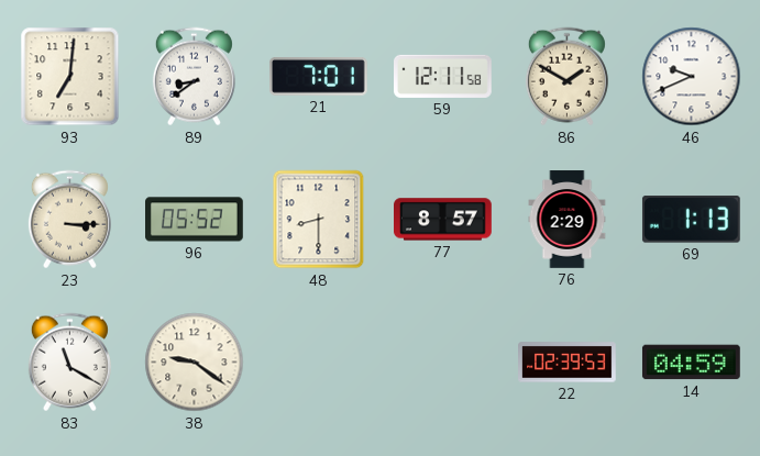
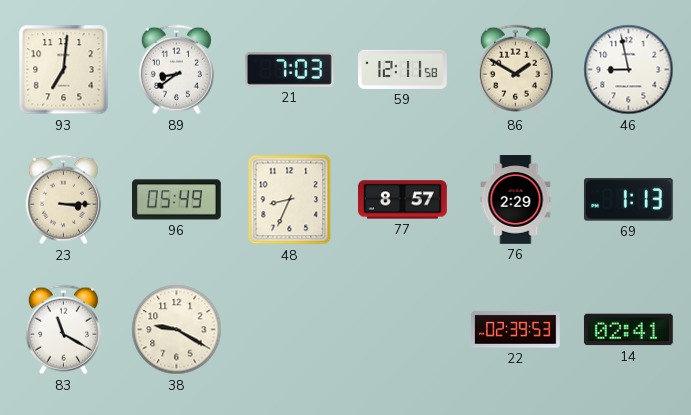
21: 7:01 -> 7:03 (289, 70)
46: 9:41 -> 8:58 (629, 70)
96: 05:52 -> 05:49 (177, 200)
48: 8:30 -> 8:34 (290, 200)
38: 9:21 -> 9:20 (177, 330)
14: 04:59 -> 02:41 (628, 330)
